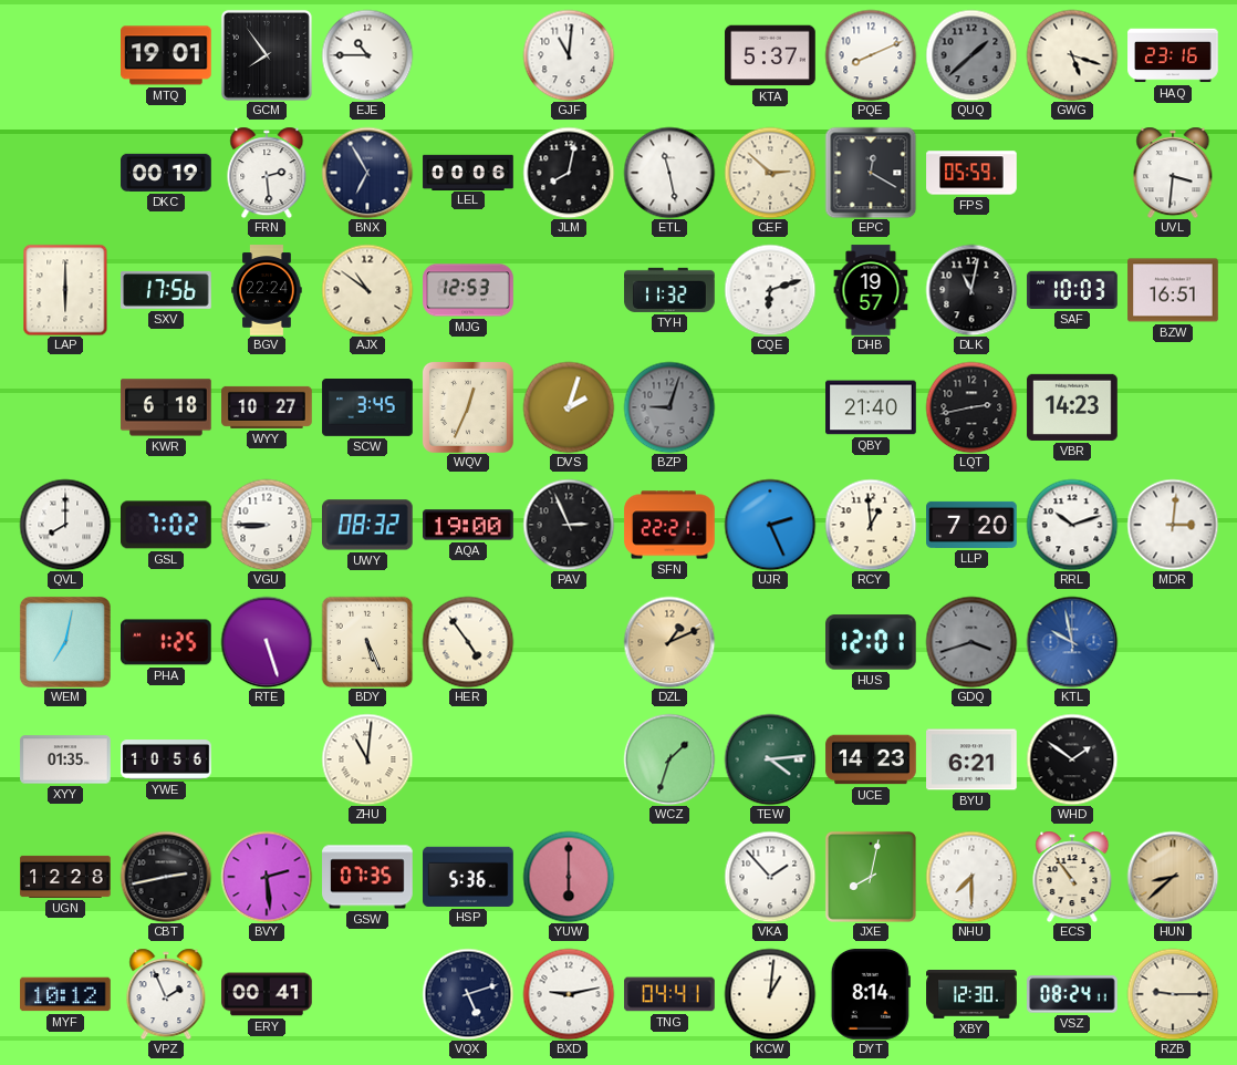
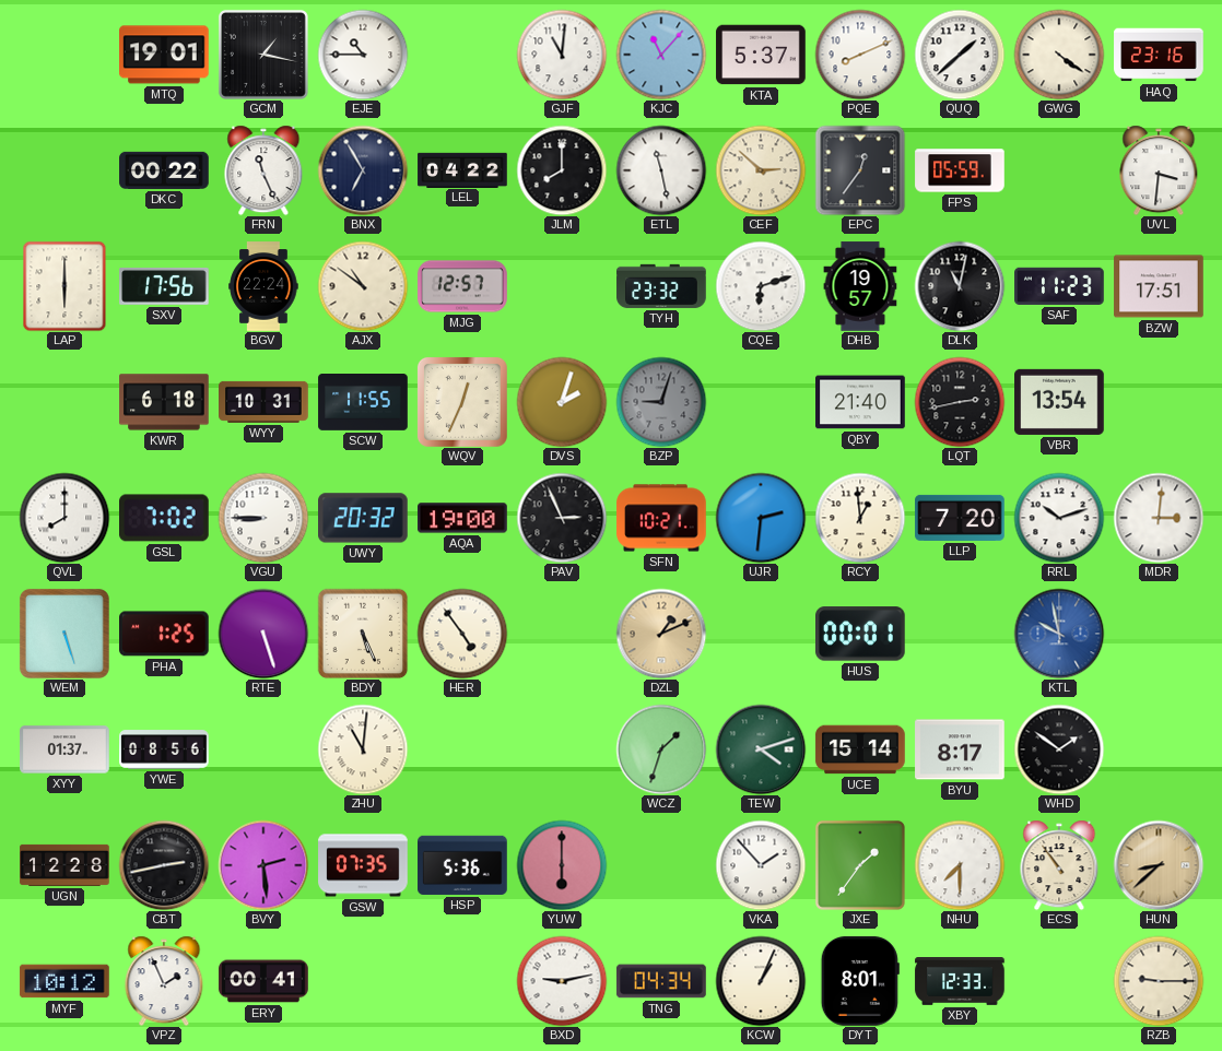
GCM: 7:54 -> 1:17 (263, 55)
KJC: none -> 11:07 (661, 55)
QUQ dial: grey -> white (960, 55)
GWG: 5:18 -> 4:21 (1059, 55)
DKC: 00:19 -> 00:22 (164, 170)
FRN: 2:29 -> 11:26 (263, 170)
LEL: 00:06 -> 04:22 (462, 169)
JLM: 8:02 -> 8:00 (562, 170)
EPC: 12:20 -> 12:36 (860, 170)
MJG: 12:53 -> 12:57 (462, 286)
TYH: 11:32 -> 23:32 (661, 286)
SAF: 10:03 -> 11:23 (1059, 286)
BZW: 16:51 -> 17:51 (1159, 286)
WYY: 10:27 -> 10:31 (263, 402)
SCW: 3:45 -> 11:55 (363, 403)
VBR: 14:23 -> 13:54 (1059, 402)
UWY: 08:32 -> 20:32 (364, 518)
SFN: 22:21 -> 10:21 (661, 518)
UJR: 2:26 -> 2:31 (761, 518)
WEM: 7:02 -> 5:27 (64, 634)
HUS: 12:01 -> 00:01 (861, 634)
GDQ: 3:42 -> none (971, 642)
XYY: 01:35 -> 01:37 (64, 749)
YWE: 10:56 -> 08:56 (164, 749)
TEW: 4:14 -> 4:12 (761, 749)
UCE: 14:23 -> 15:14 (860, 749)
BYU: 6:21 -> 8:17 (960, 749)
JXE: 8:02 -> 1:36 (860, 865)
VQX: 5:12 -> none (468, 994)
TNG: 04:41 -> 04:34 (661, 981)
KCW: 1:01 -> 1:04 (761, 981)
DYT: 8:14 -> 8:01 (860, 981)
XBY: 12:30 -> 12:33 (960, 982)
VSZ: 08:24 -> none (1072, 994)
